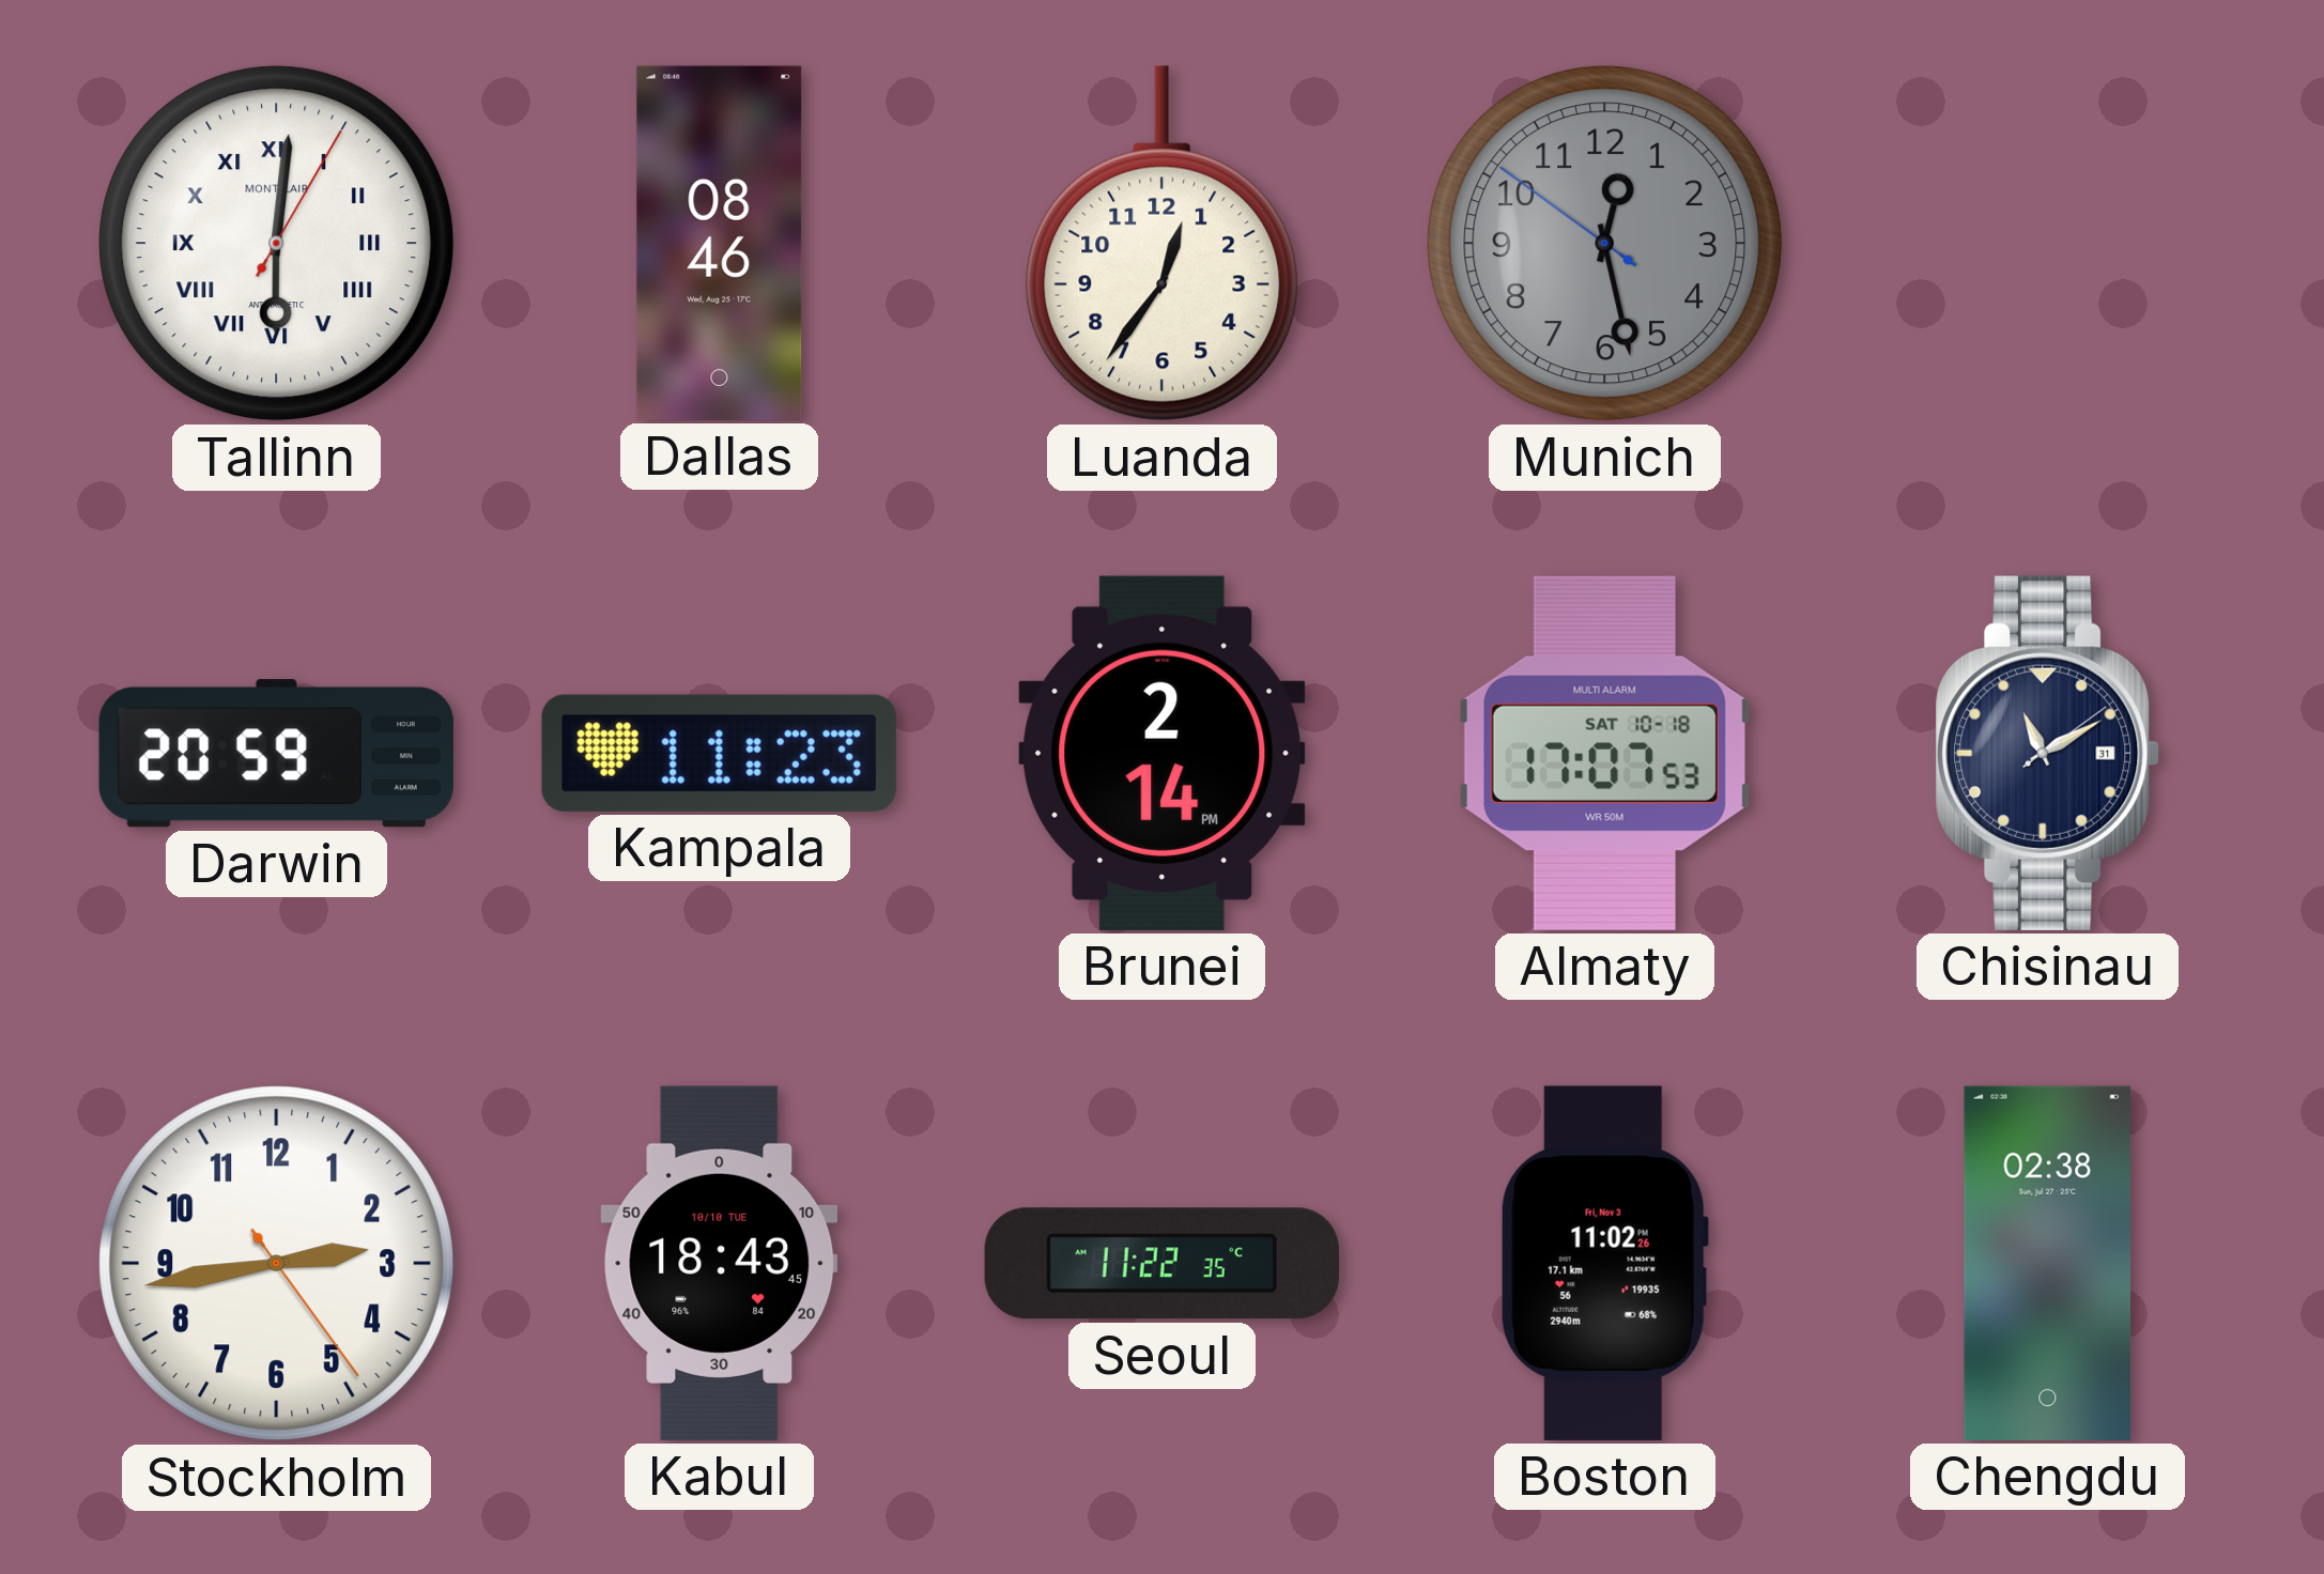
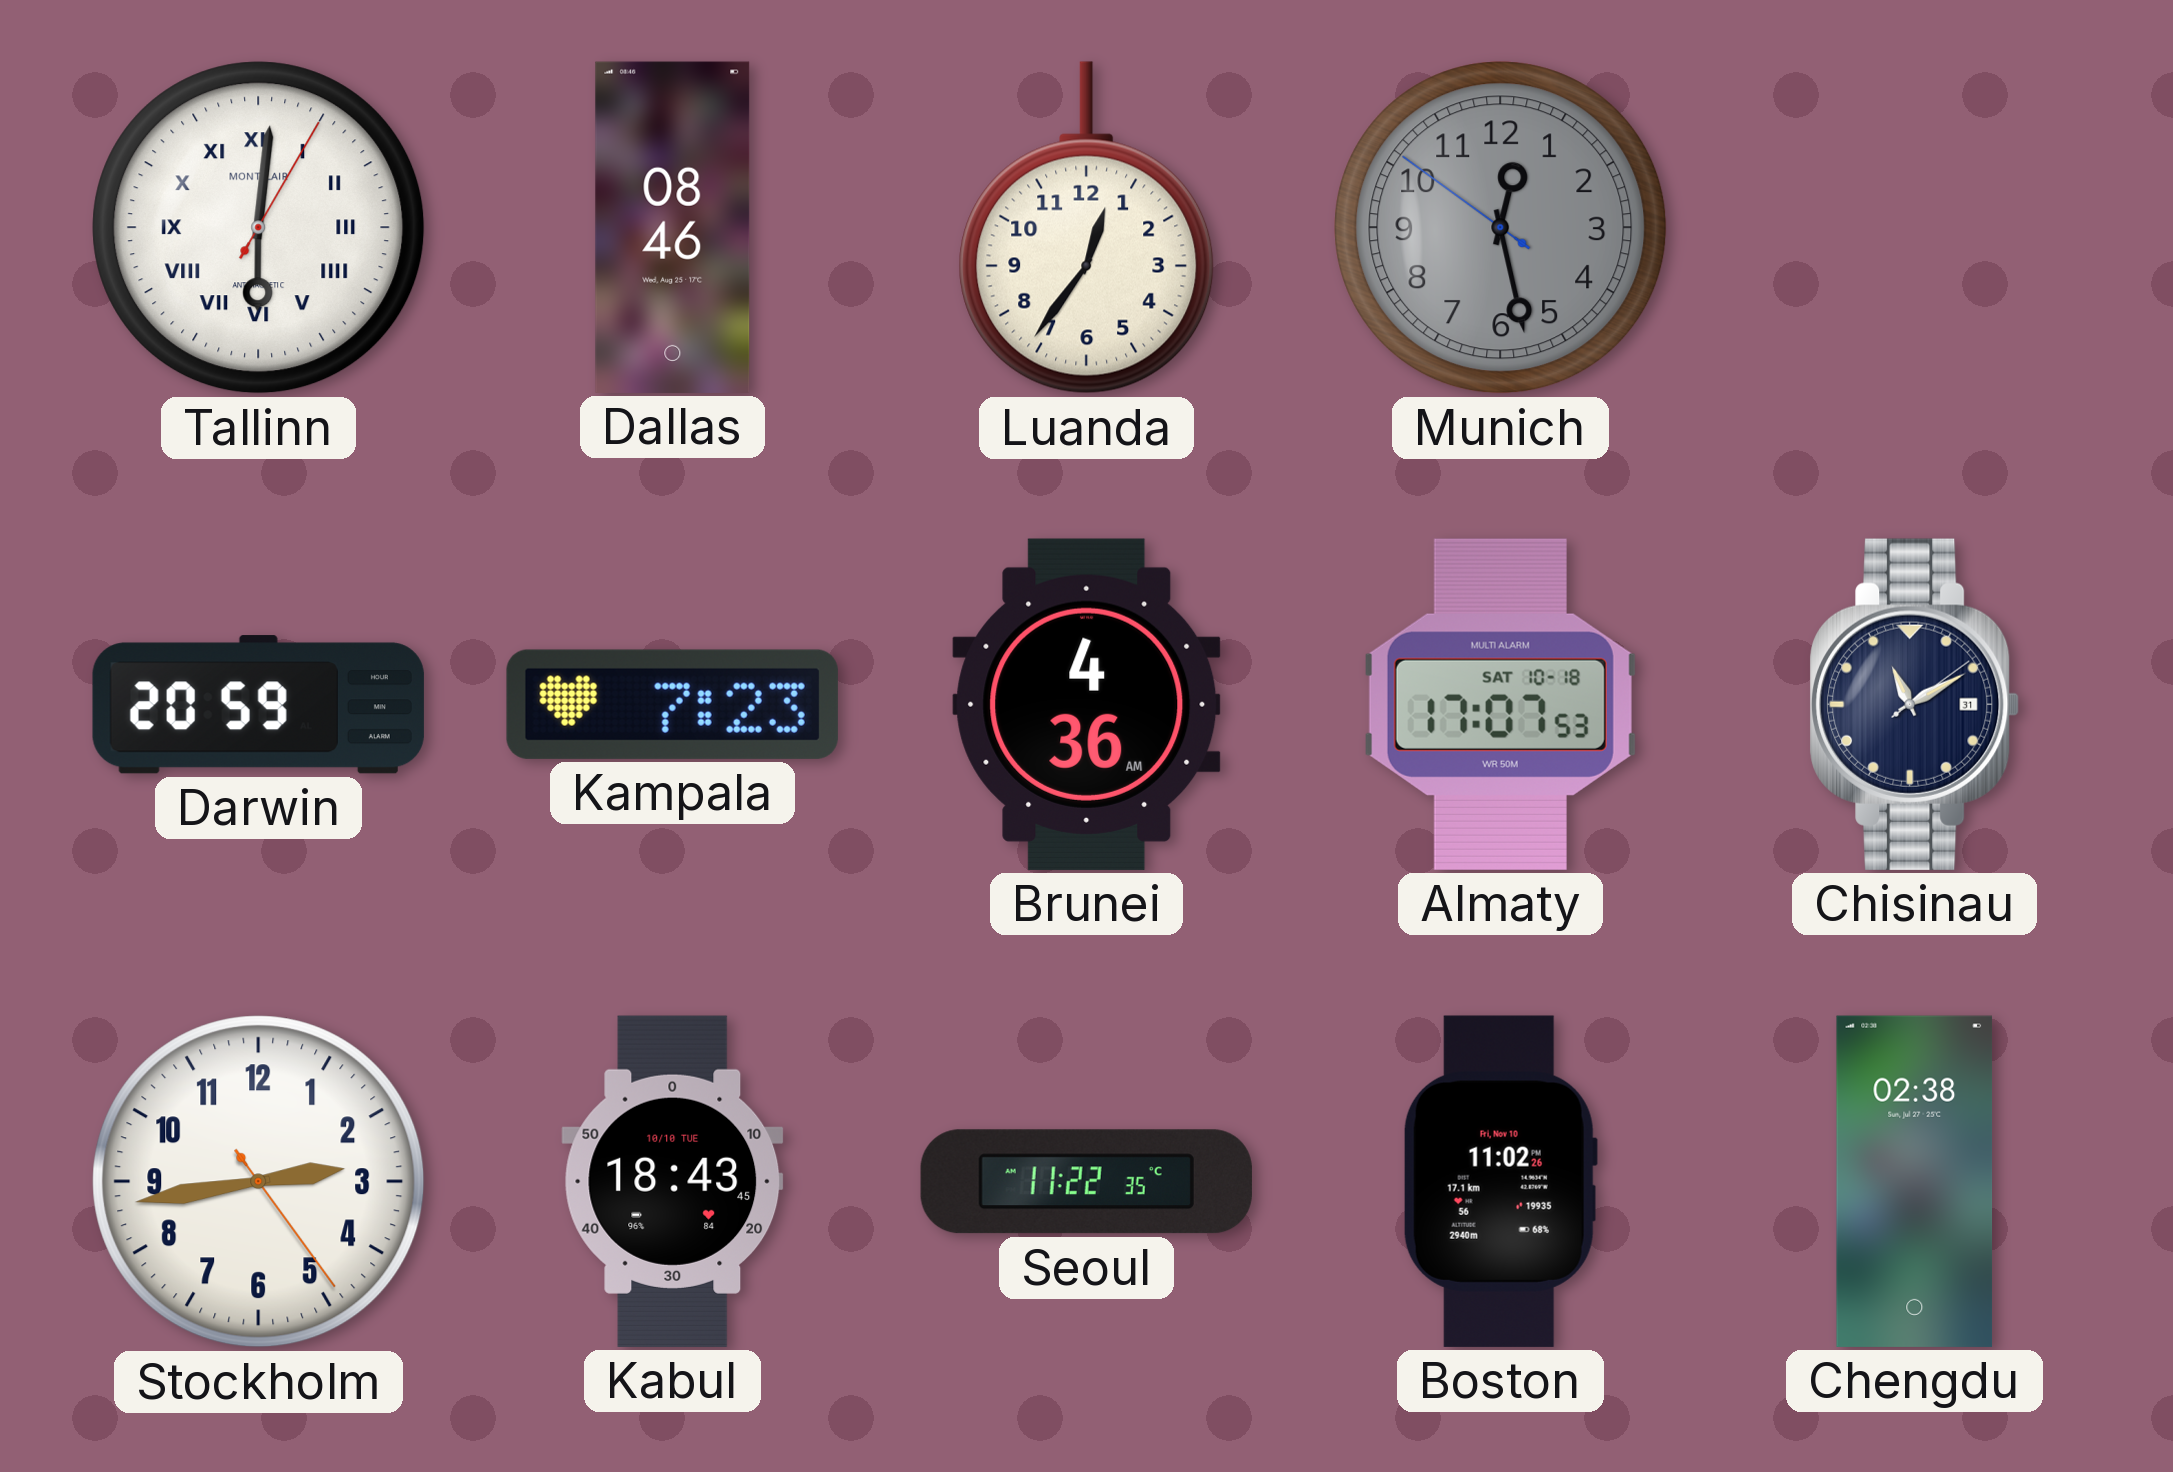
Kampala: 11:23 -> 7:23 (672, 704)
Brunei: 2:14 -> 4:36 (1087, 704)
Boston date: Fri, Nov 3 -> Fri, Nov 10 (1500, 1181)
